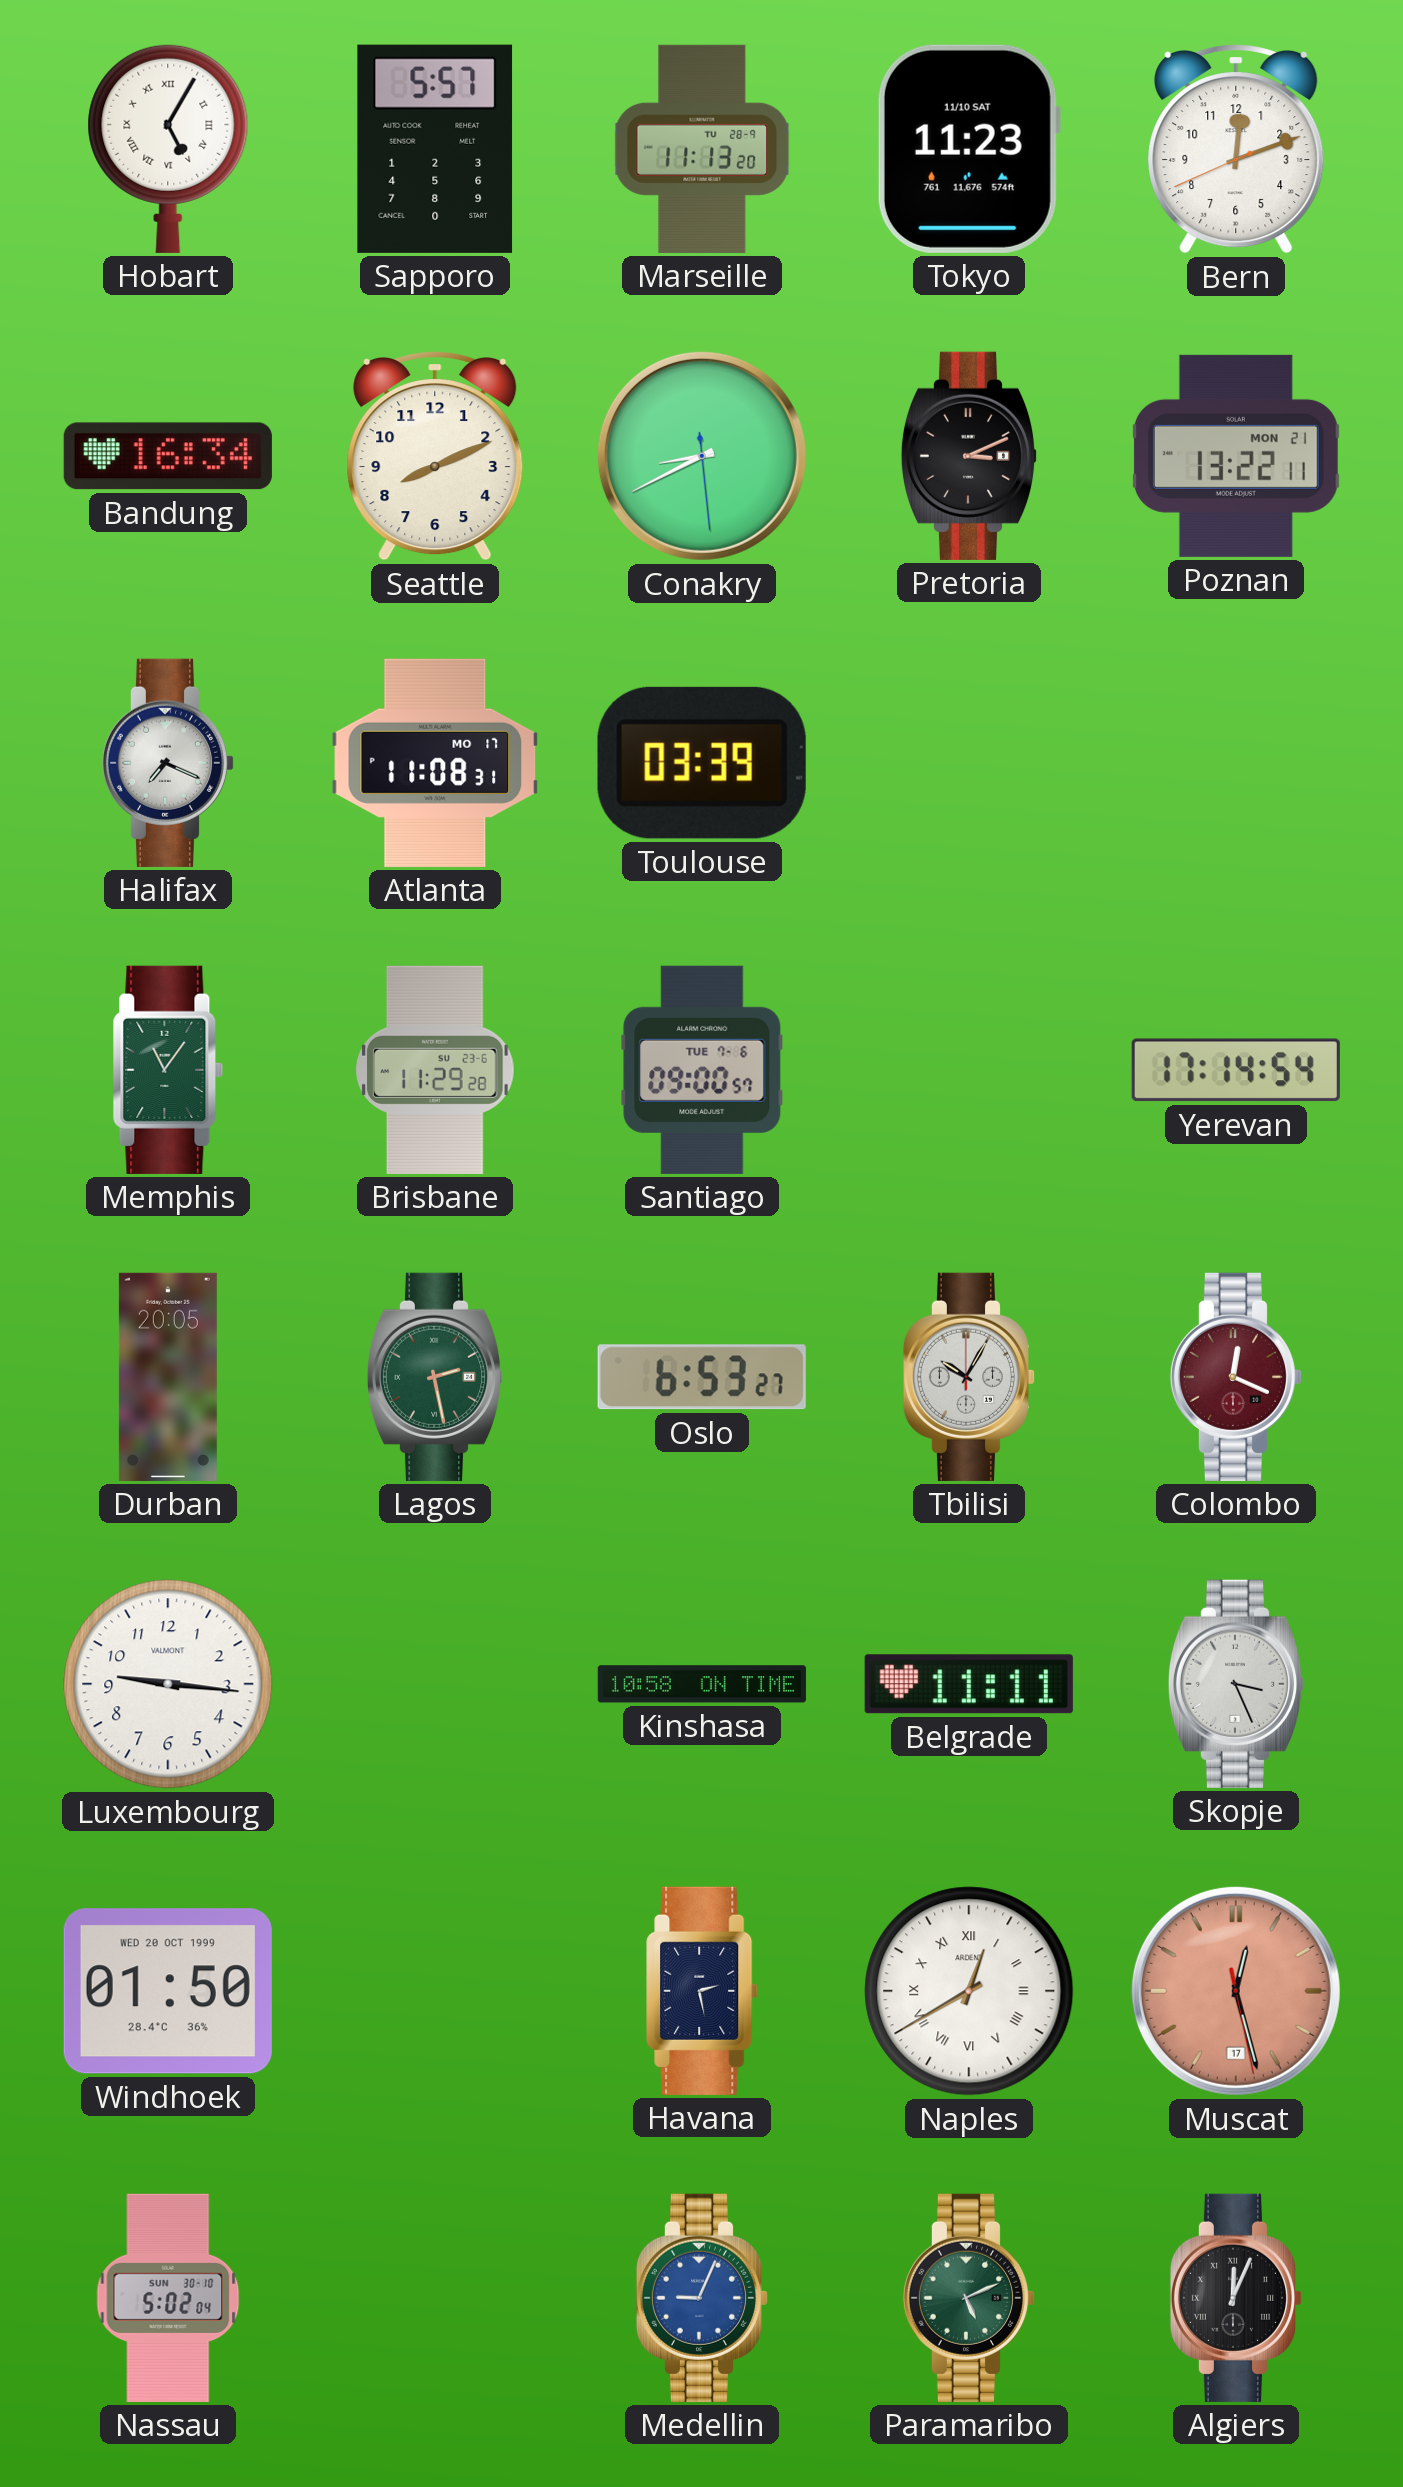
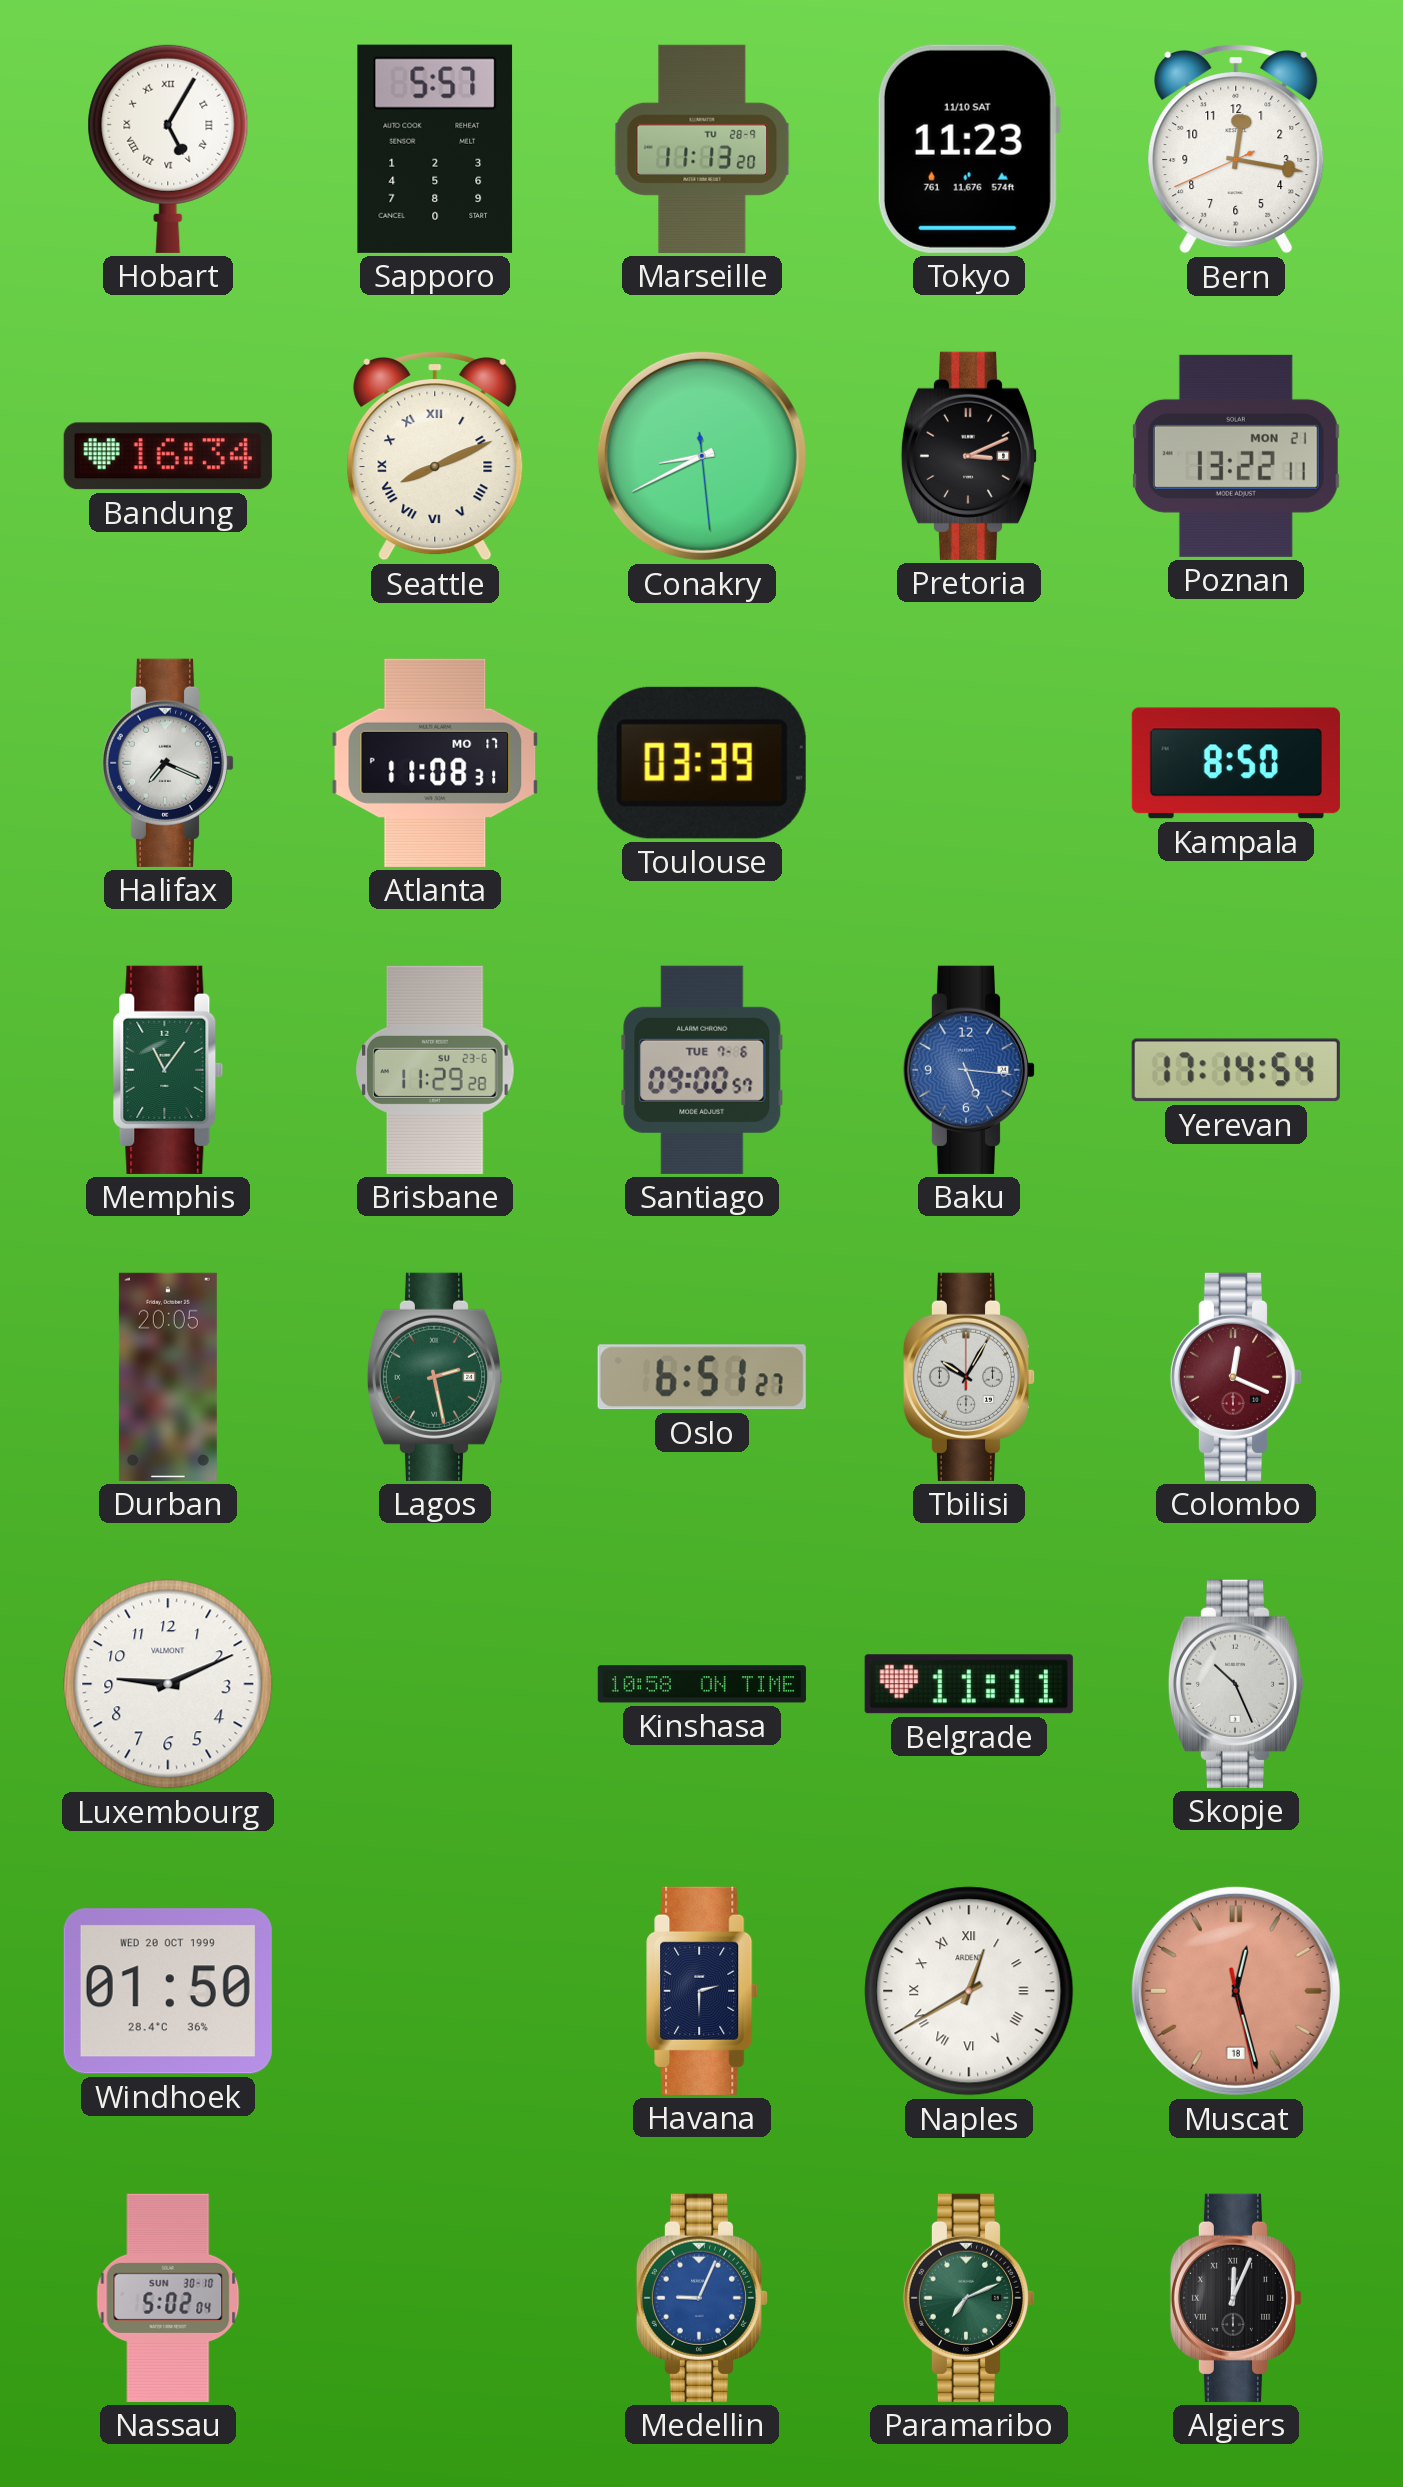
Bern: 12:11 -> 12:16 (1236, 150)
Seattle numerals: Arabic -> Roman (435, 457)
Kampala: none -> 8:50 (1236, 763)
Baku: none -> 5:16 (968, 1070)
Oslo: 6:53 -> 6:51 (702, 1377)
Luxembourg: 9:16 -> 9:11 (168, 1684)
Skopje: 3:26 -> 10:26 (1236, 1684)
Havana: 2:28 -> 2:30 (703, 1991)
Muscat date: 17 -> 18 (1236, 1991)
Paramaribo: 5:11 -> 7:11 (968, 2298)
